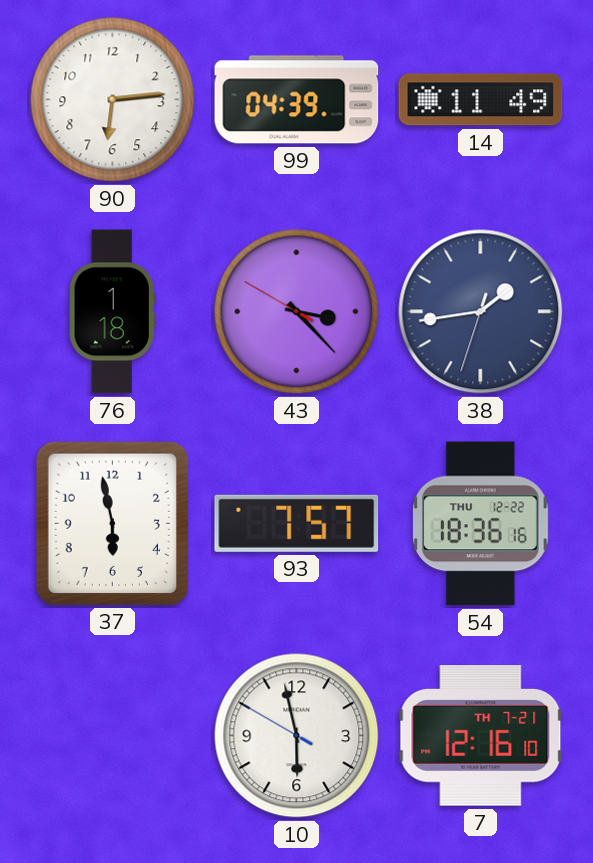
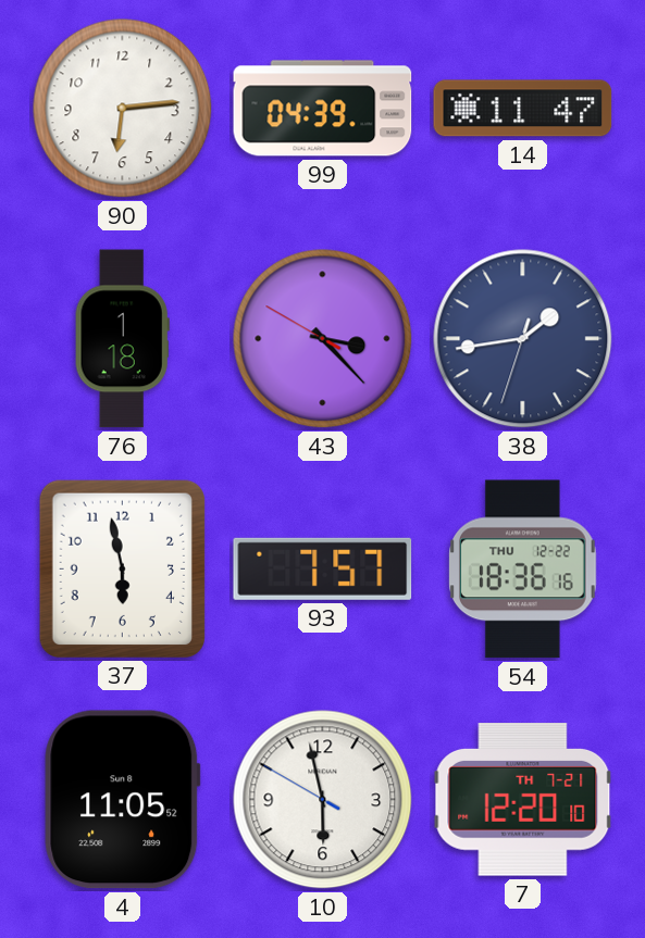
14: 11:49 -> 11:47 (523, 109)
4: none -> 11:05 (123, 800)
7: 12:16 -> 12:20 (523, 800)
